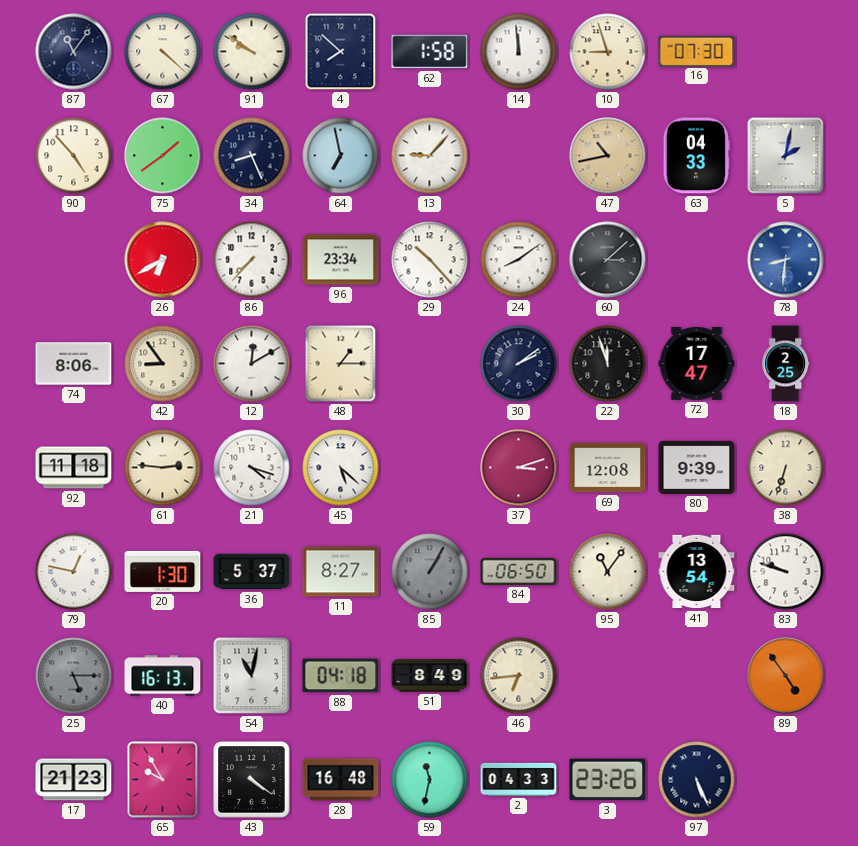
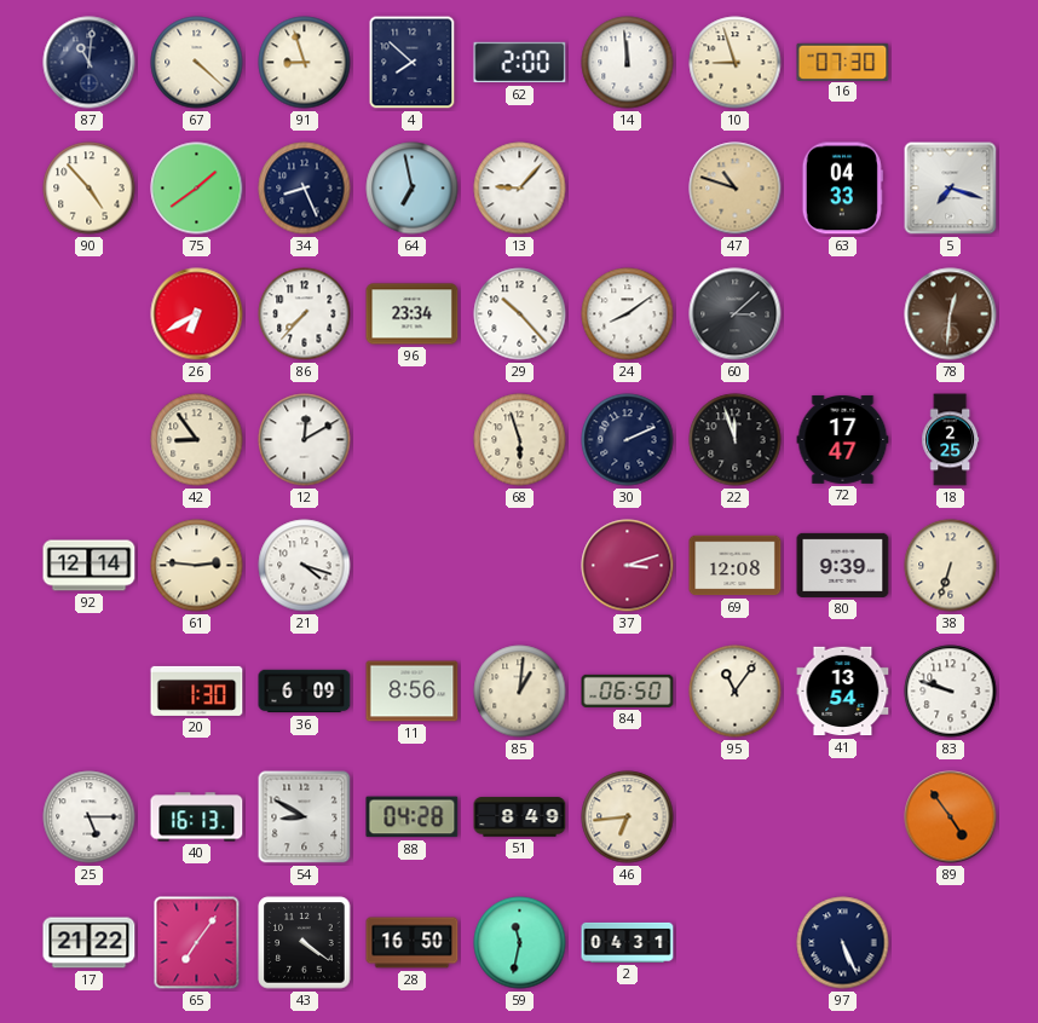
87: 11:06 -> 11:01 (90, 63)
91: 9:51 -> 8:57 (305, 63)
62: 1:58 -> 2:00 (520, 63)
47: 10:43 -> 10:48 (736, 189)
5: 2:02 -> 7:18 (951, 189)
78: 8:31 -> 12:31 (951, 314)
78 dial: blue -> brown (951, 314)
74: 8:06 -> none (74, 364)
48: 1:15 -> none (341, 364)
68: none -> 5:57 (520, 440)
30: 2:09 -> 2:11 (628, 440)
92: 11:18 -> 12:14 (90, 566)
45: 5:22 -> none (341, 468)
79: 12:47 -> none (74, 572)
36: 5:37 -> 6:09 (305, 692)
11: 8:27 -> 8:56 (413, 692)
85: 1:05 -> 1:01 (520, 692)
85 dial: grey -> cream (520, 692)
25 dial: grey -> white (90, 817)
54: 11:02 -> 8:50 (305, 817)
88: 04:18 -> 04:28 (413, 817)
17: 21:23 -> 21:22 (90, 943)
65: 9:55 -> 7:06 (197, 943)
28: 16:48 -> 16:50 (413, 943)
2: 04:33 -> 04:31 (628, 942)
3: 23:26 -> none (608, 780)
